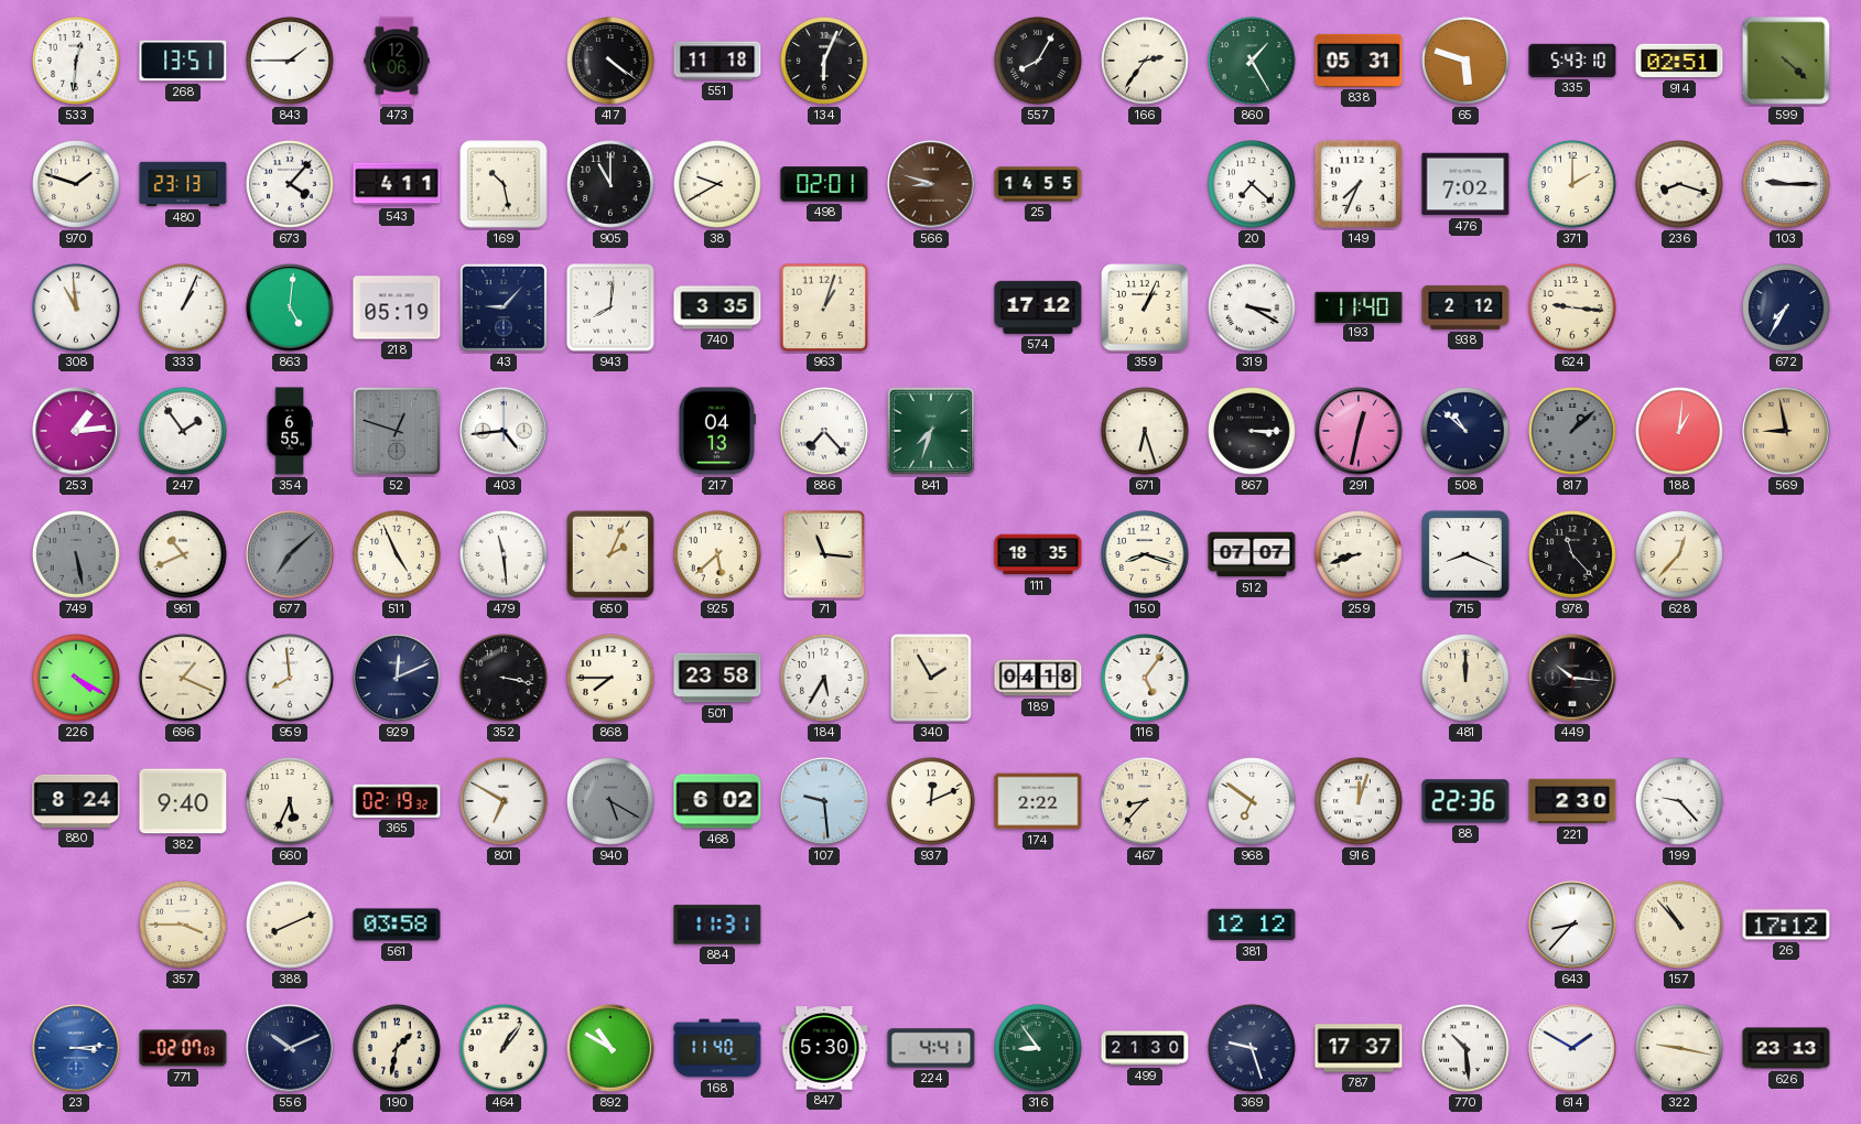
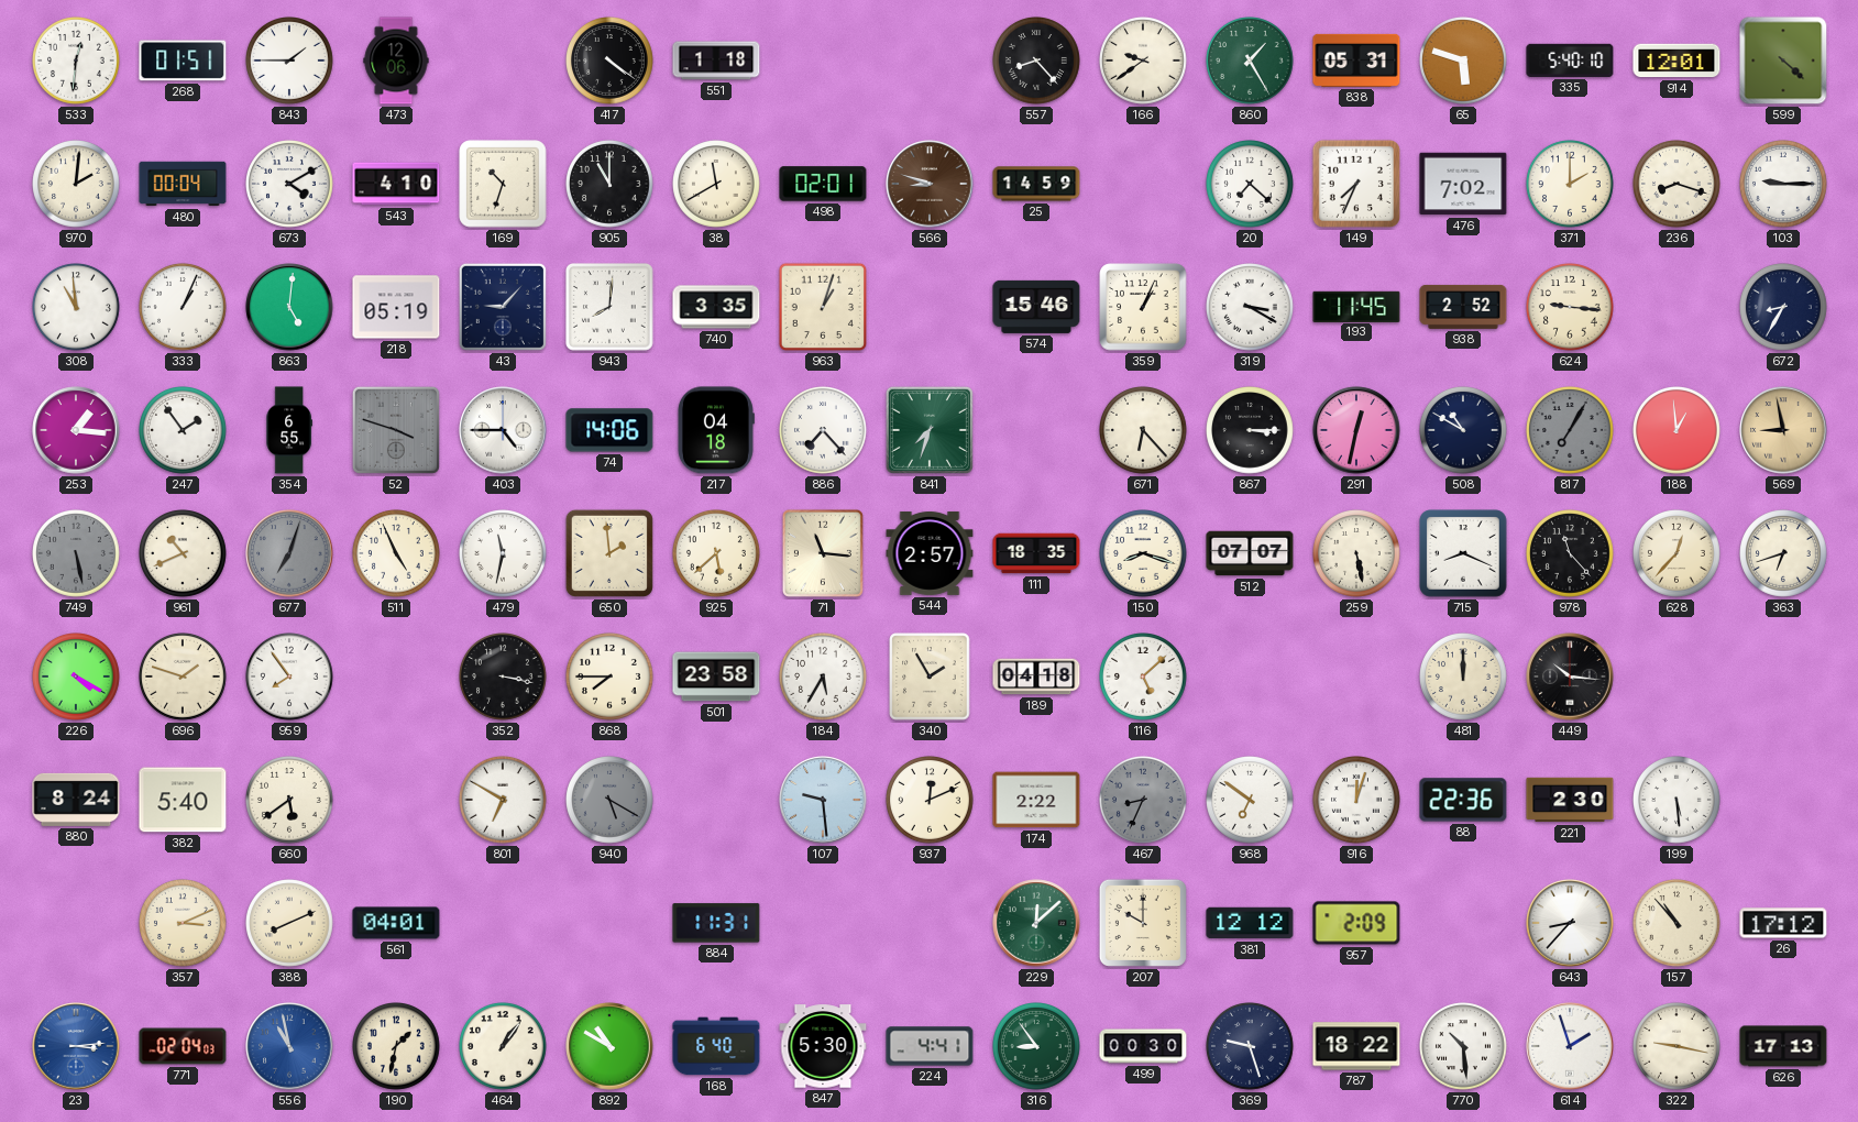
268: 13:51 -> 01:51 (183, 61)
551: 11:18 -> 1:18 (716, 61)
134: 6:04 -> none (825, 62)
557: 8:05 -> 8:23 (1037, 62)
166: 2:36 -> 9:39 (1144, 62)
335: 5:43 -> 5:40 (1570, 61)
914: 02:51 -> 12:01 (1676, 61)
970: 1:48 -> 2:01 (77, 185)
480: 23:13 -> 00:04 (183, 184)
673: 4:07 -> 4:10 (290, 185)
543: 4:11 -> 4:10 (396, 184)
169: 10:28 -> 10:33 (503, 184)
38: 9:40 -> 11:40 (717, 185)
25: 14:55 -> 14:59 (1036, 184)
574: 17:12 -> 15:46 (1036, 307)
193: 11:40 -> 11:45 (1356, 306)
938: 2:12 -> 2:52 (1463, 307)
672: 7:35 -> 8:35 (1784, 308)
253: 1:14 -> 1:16 (76, 430)
52: 12:48 -> 3:48 (396, 430)
403: 4:44 -> 4:45 (503, 430)
74: none -> 14:06 (609, 430)
217: 04:13 -> 04:18 (715, 430)
671: 6:27 -> 6:23 (1144, 431)
508: 10:52 -> 10:50 (1464, 431)
817: 1:08 -> 7:05 (1571, 431)
188: 1:01 -> 12:59 (1678, 431)
677: 7:08 -> 7:03 (289, 553)
479: 11:29 -> 11:32 (504, 554)
650: 2:04 -> 1:59 (609, 553)
544: none -> 2:57 (930, 553)
259: 8:42 -> 5:28 (1357, 554)
363: none -> 6:42 (1784, 554)
696: 1:19 -> 1:48 (184, 678)
959: 7:59 -> 7:54 (290, 678)
929: 12:11 -> none (397, 678)
116: 5:06 -> 5:08 (1144, 678)
382: 9:40 -> 5:40 (183, 800)
660: 5:34 -> 5:39 (290, 801)
365: 02:19 -> none (397, 801)
468: 6:02 -> none (717, 801)
467: 8:37 -> 8:34 (1144, 801)
467 dial: cream -> grey (1144, 801)
199: 9:23 -> 5:29 (1678, 801)
357: 3:45 -> 3:11 (184, 924)
561: 03:58 -> 04:01 (396, 923)
229: none -> 12:08 (1036, 923)
207: none -> 10:00 (1143, 923)
957: none -> 2:09 (1356, 923)
771: 02:07 -> 02:04 (183, 1046)
556: 10:11 -> 10:58 (289, 1046)
556 dial: navy -> blue (289, 1046)
168: 11:40 -> 6:40 (716, 1046)
499: 21:30 -> 00:30 (1143, 1046)
787: 17:37 -> 18:22 (1356, 1046)
614: 1:50 -> 1:57 (1570, 1046)
626: 23:13 -> 17:13 (1783, 1046)
